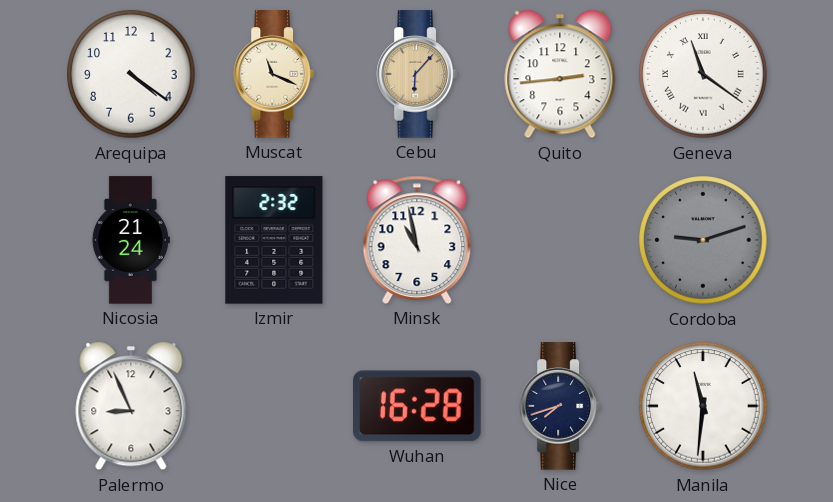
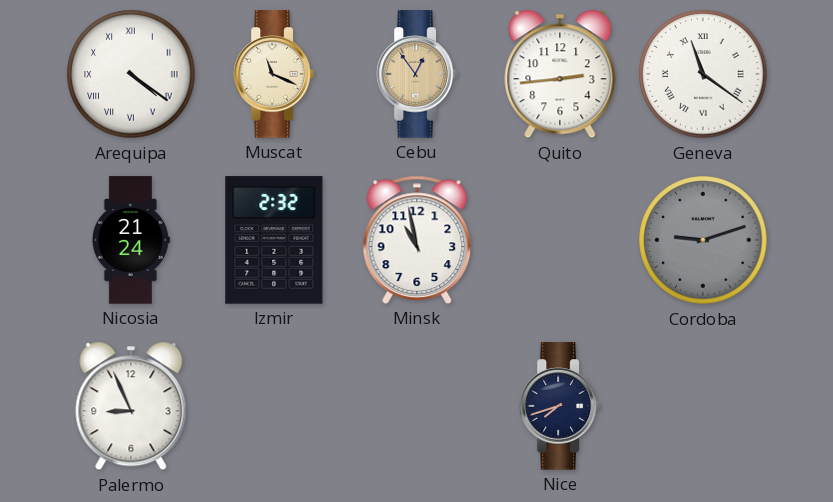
Arequipa numerals: Arabic -> Roman (131, 74)
Cebu: 6:07 -> 12:54 (416, 74)
Wuhan: 16:28 -> none (418, 406)
Manila: 11:31 -> none (703, 406)
